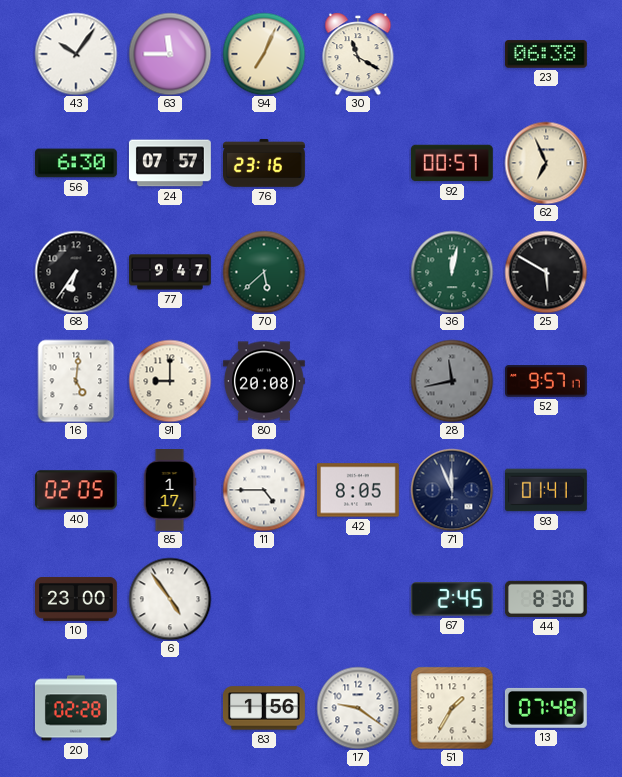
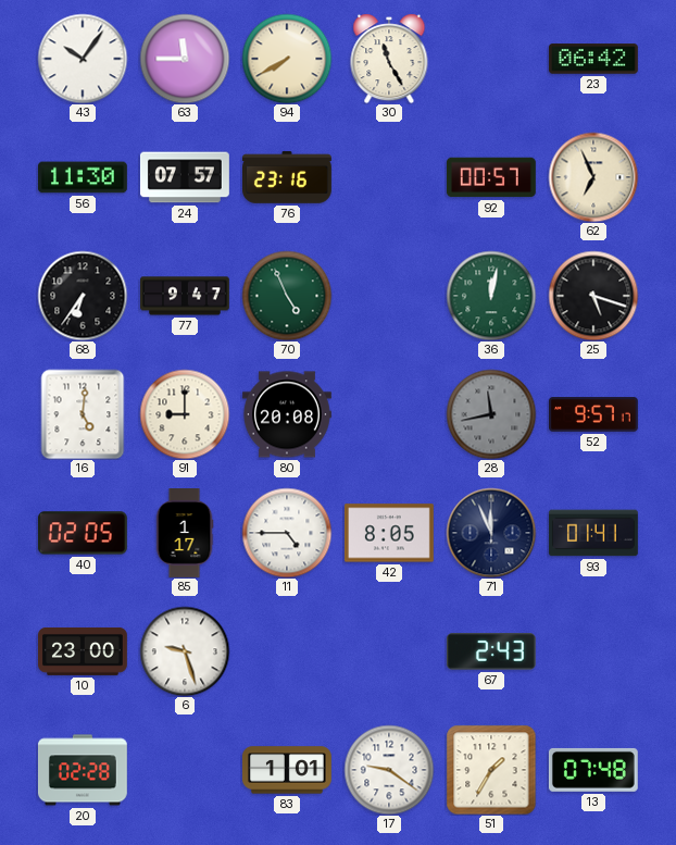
94: 7:04 -> 7:40 (287, 59)
30: 11:20 -> 11:25 (389, 59)
23: 06:38 -> 06:42 (593, 59)
56: 6:30 -> 11:30 (83, 177)
70: 5:38 -> 4:56 (287, 296)
25: 5:50 -> 5:18 (593, 296)
6: 4:54 -> 9:27 (185, 651)
67: 2:45 -> 2:43 (491, 651)
44: 8:30 -> none (546, 599)
83: 1:56 -> 1:01 (287, 770)
